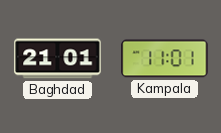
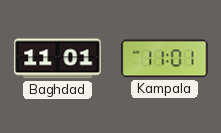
Baghdad: 21:01 -> 11:01 (58, 59)
